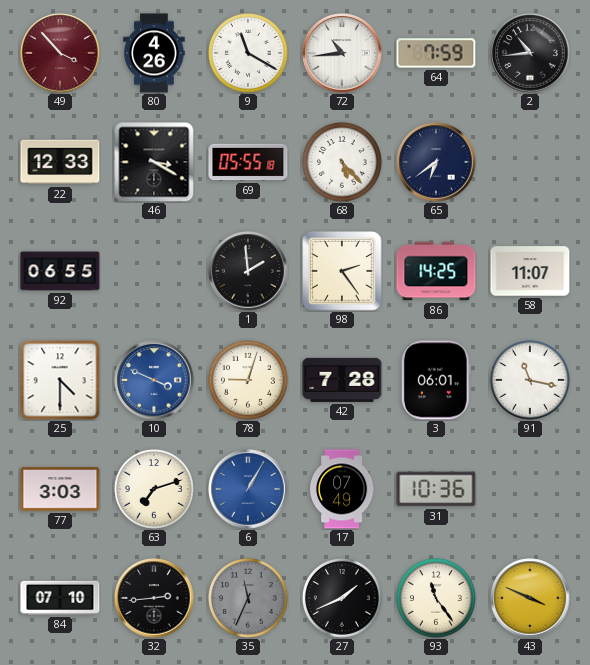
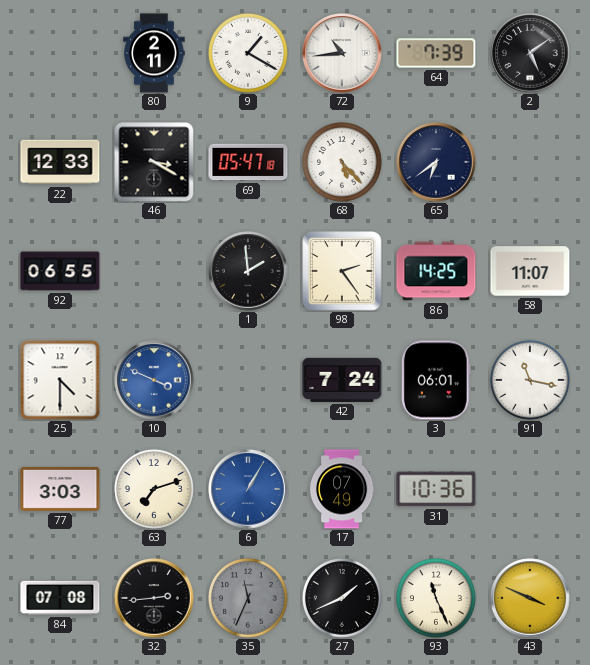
49: 3:53 -> none (60, 53)
80: 4:26 -> 2:11 (154, 53)
9: 11:20 -> 1:20 (248, 53)
64: 7:59 -> 7:39 (436, 53)
2: 10:44 -> 5:09 (530, 53)
69: 05:55 -> 05:47 (248, 162)
78: 9:03 -> none (248, 380)
42: 7:28 -> 7:24 (342, 380)
84: 07:10 -> 07:08 (60, 598)
93: 11:24 -> 11:26 (436, 598)
